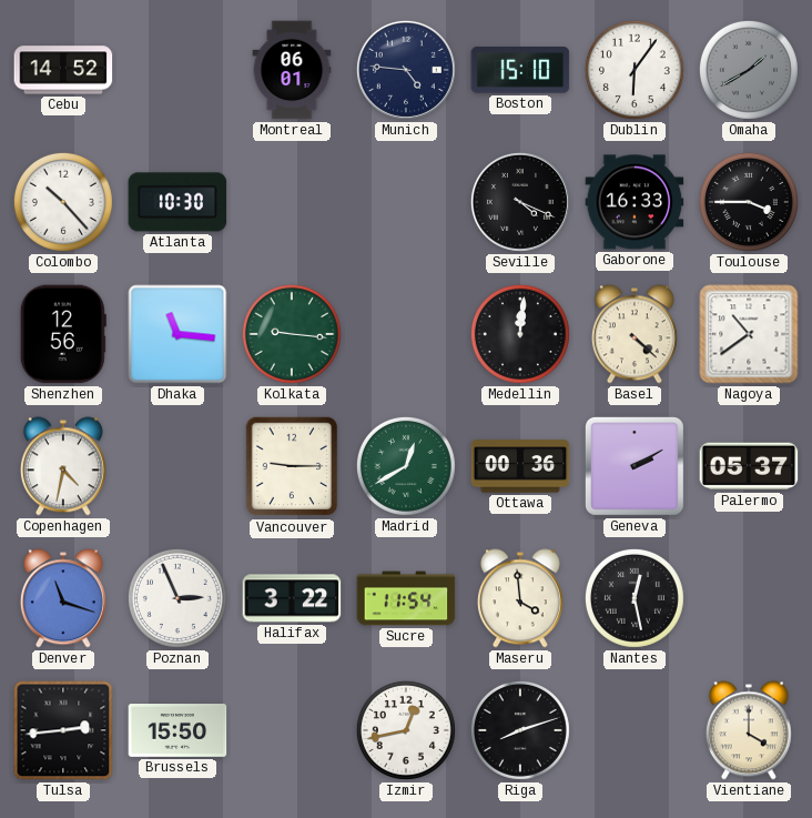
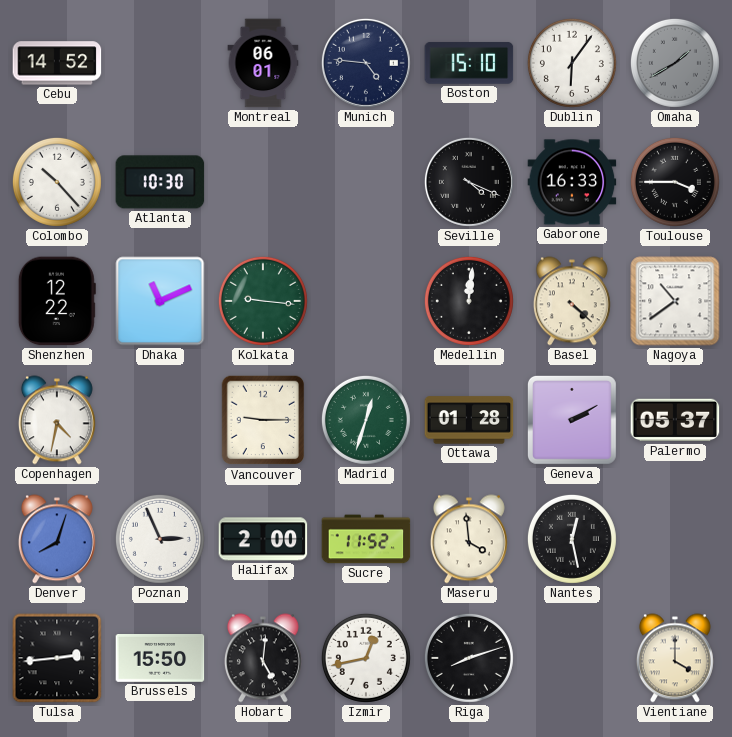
Shenzhen: 12:56 -> 12:22 (57, 301)
Dhaka: 11:16 -> 11:11 (160, 301)
Madrid: 12:40 -> 12:33 (366, 420)
Ottawa: 00:36 -> 01:28 (469, 420)
Denver: 11:18 -> 8:03 (57, 539)
Halifax: 3:22 -> 2:00 (263, 539)
Sucre: 11:54 -> 11:52 (366, 539)
Hobart: none -> 5:01 (263, 658)
